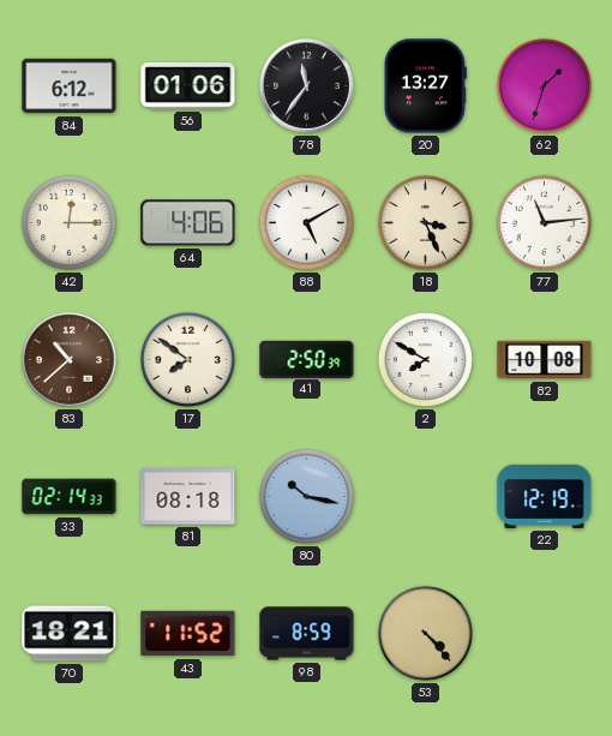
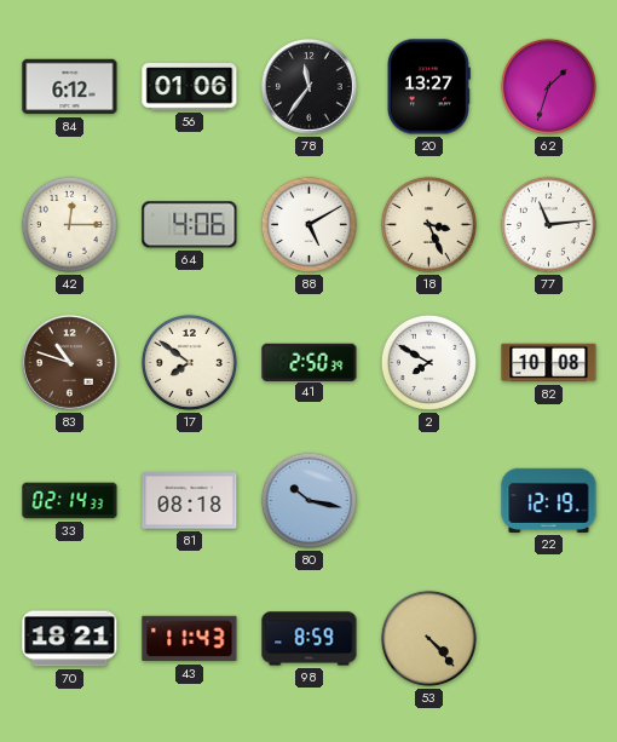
83: 10:38 -> 10:48 (70, 363)
43: 11:52 -> 11:43 (190, 639)
